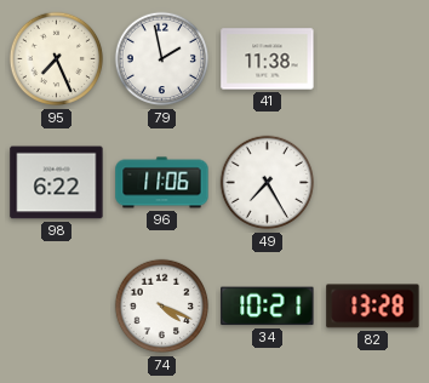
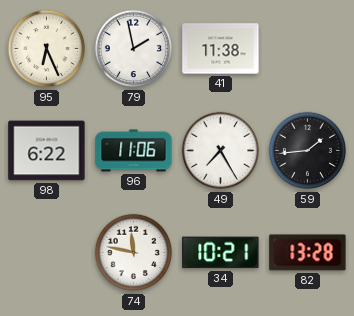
95: 7:26 -> 6:26 (47, 49)
59: none -> 1:44 (308, 151)
74: 4:19 -> 11:47 (134, 253)
